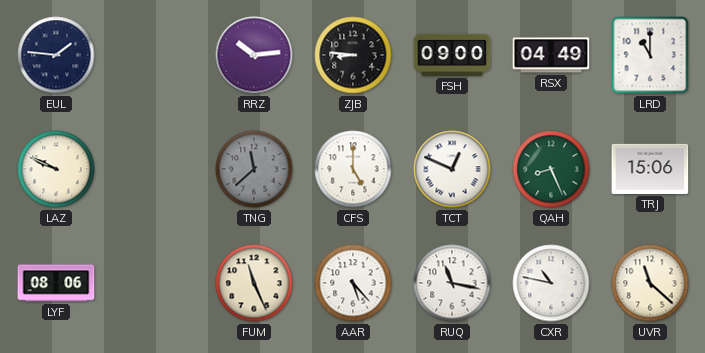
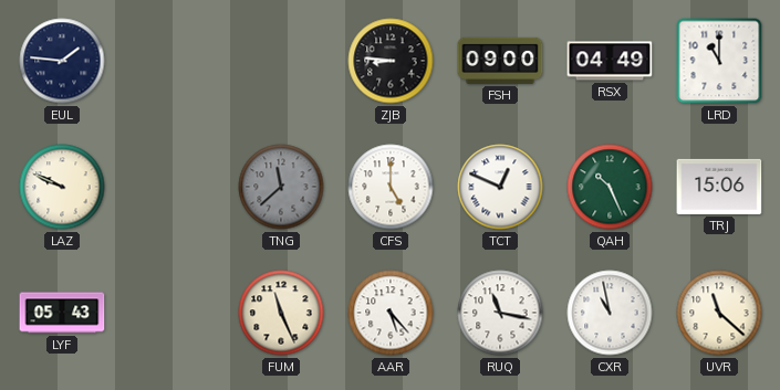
RRZ: 10:14 -> none (254, 55)
QAH: 8:26 -> 10:26 (610, 187)
LYF: 08:06 -> 05:43 (62, 313)
CXR: 10:47 -> 10:58 (610, 313)
